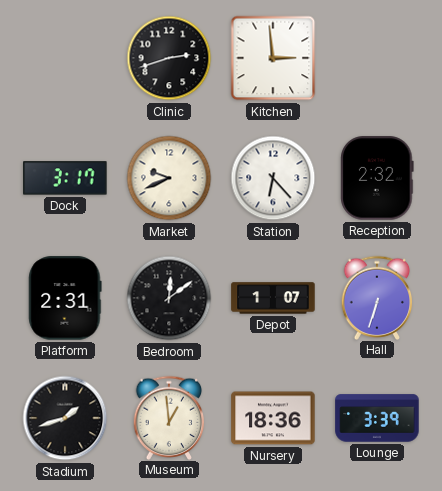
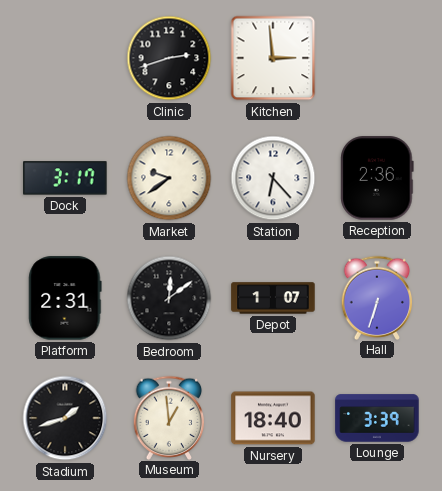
Market: 9:41 -> 9:39 (169, 178)
Reception: 2:32 -> 2:36 (377, 178)
Nursery: 18:36 -> 18:40 (273, 418)
